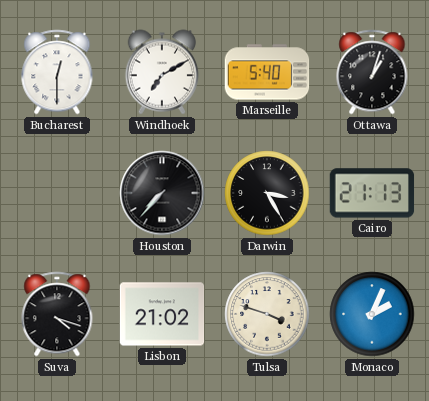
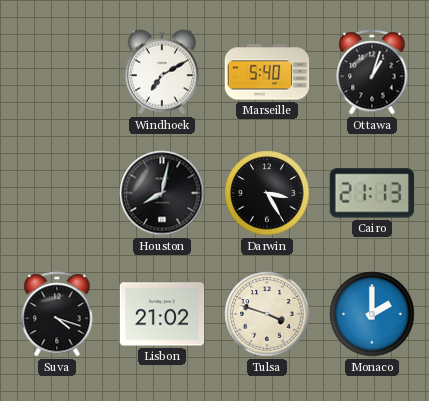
Bucharest: 12:30 -> none (57, 72)
Houston: 7:37 -> 8:02 (162, 193)
Monaco: 2:04 -> 2:00 (372, 314)
